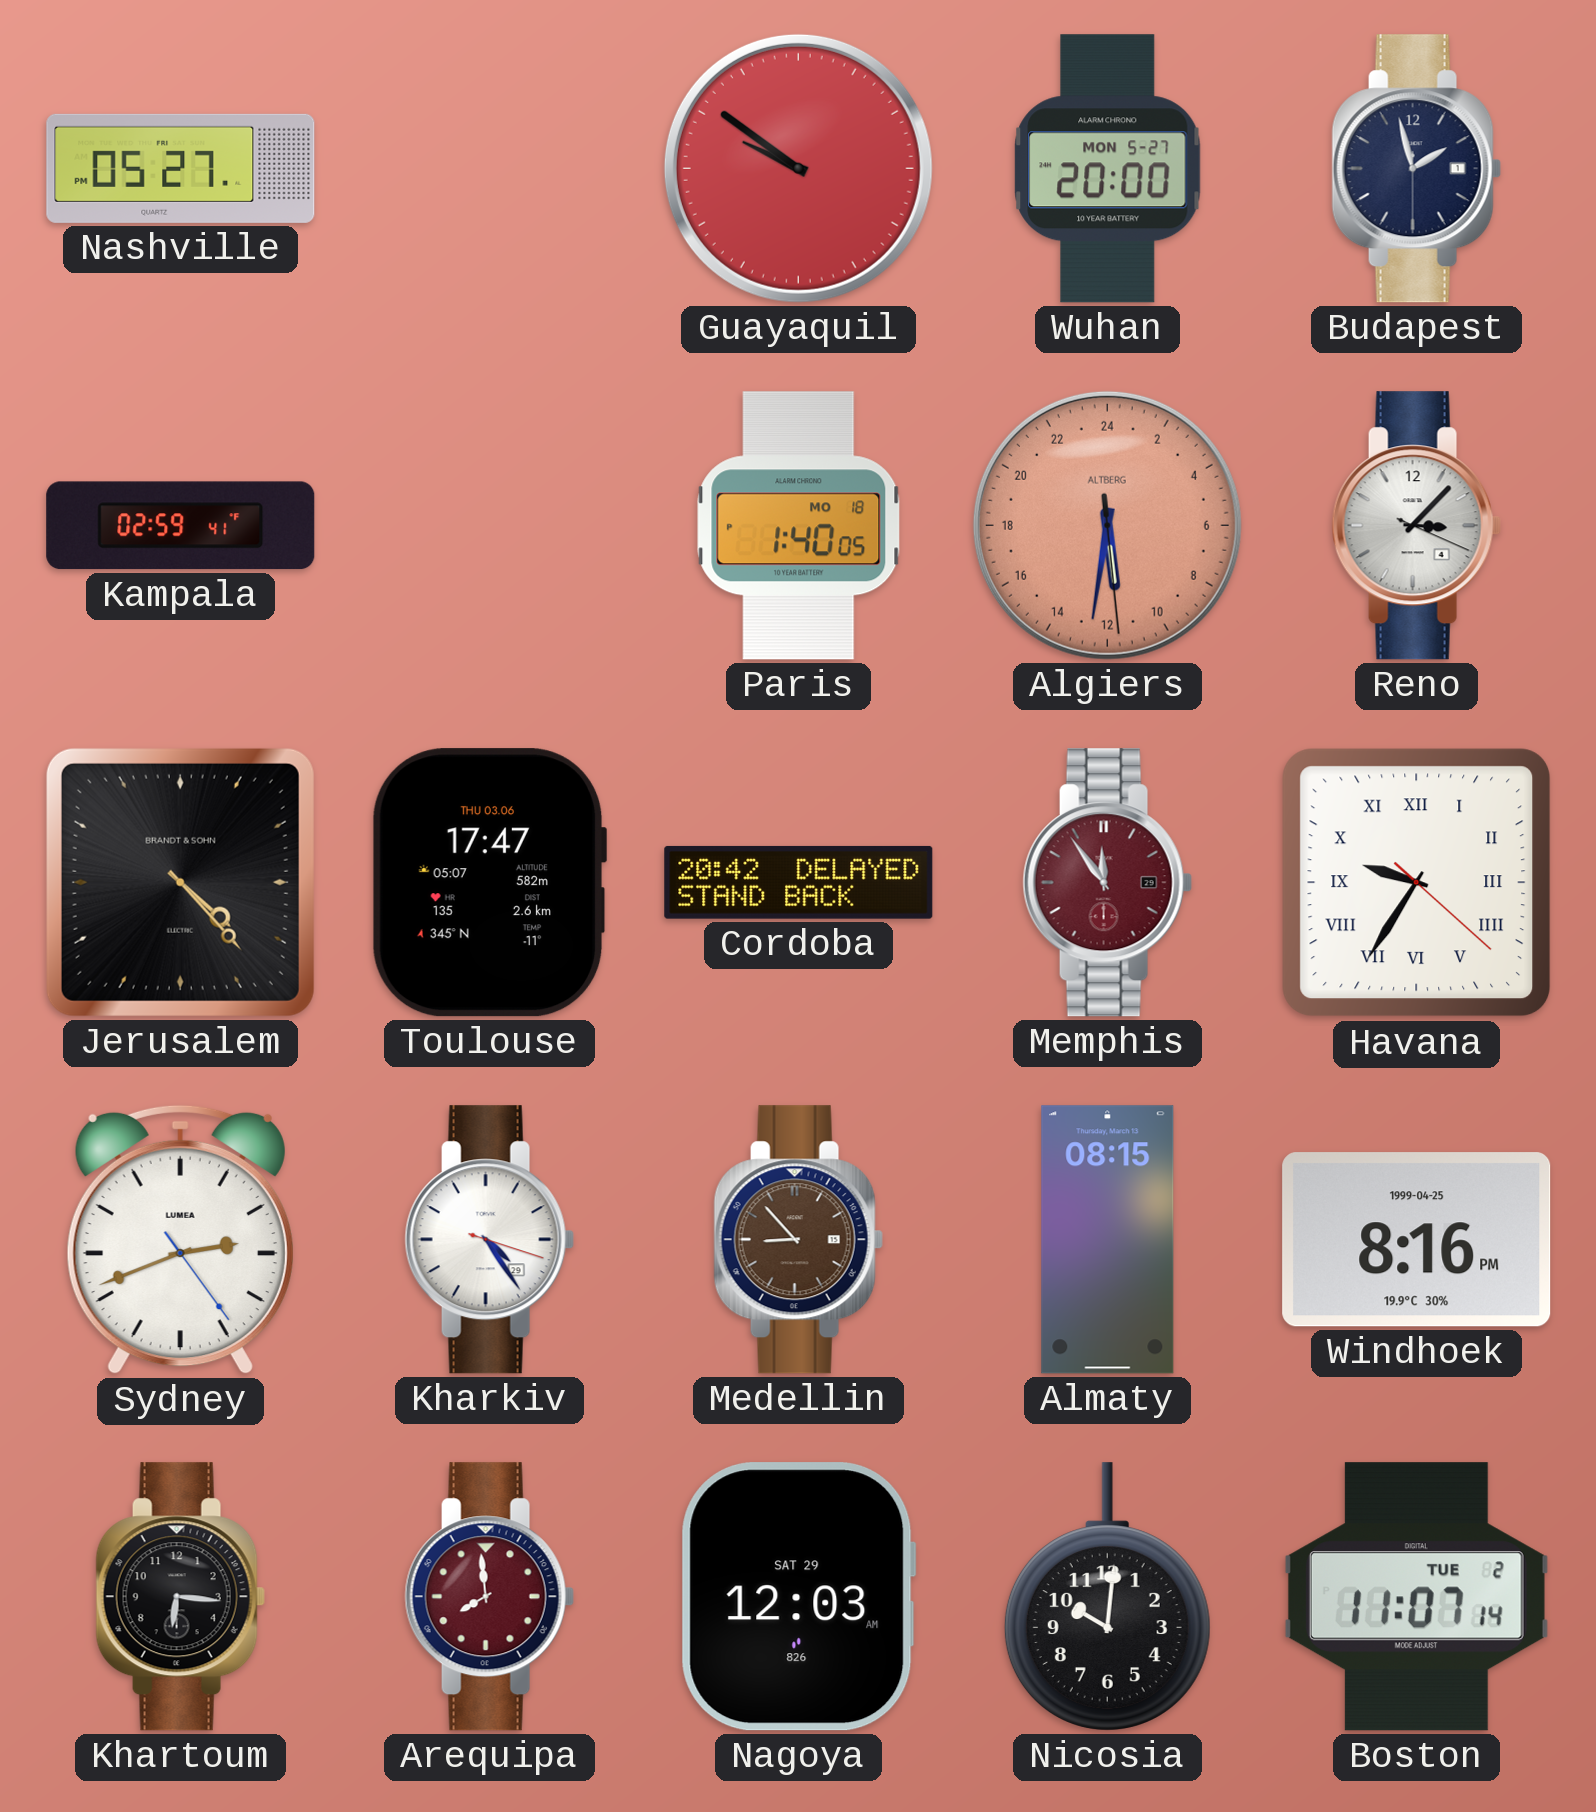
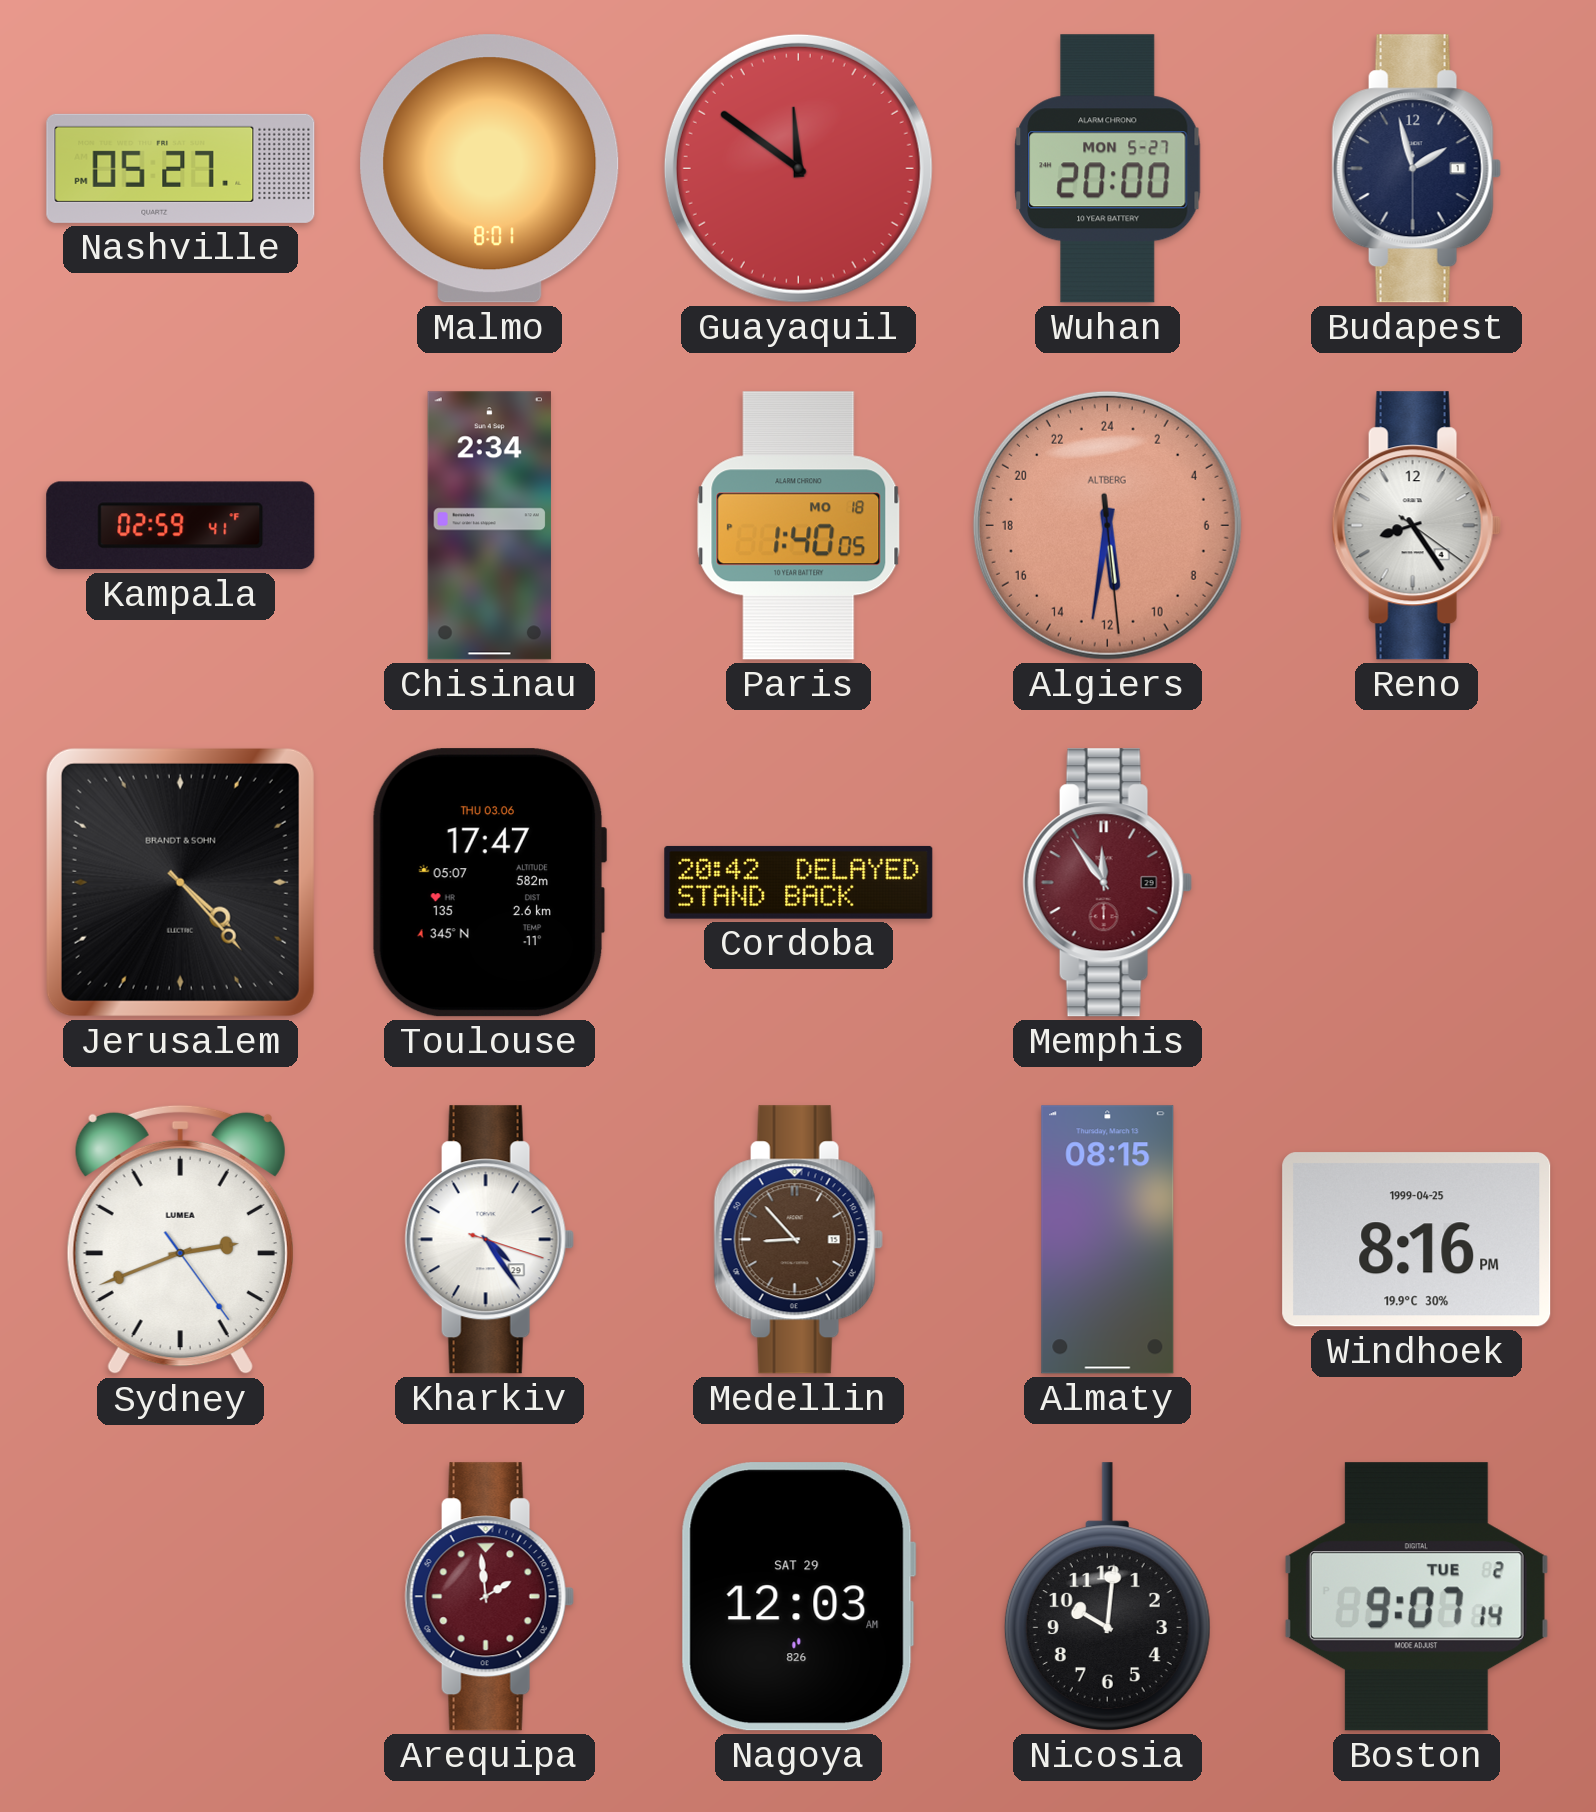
Malmo: none -> 8:01 (490, 169)
Guayaquil: 9:51 -> 11:51 (798, 168)
Chisinau: none -> 2:34 (489, 526)
Reno: 3:07 -> 8:24 (1416, 526)
Havana: 9:35 -> none (1417, 883)
Khartoum: 6:16 -> none (180, 1597)
Arequipa: 7:59 -> 1:59 (489, 1597)
Boston: 11:07 -> 9:07 (1416, 1597)
